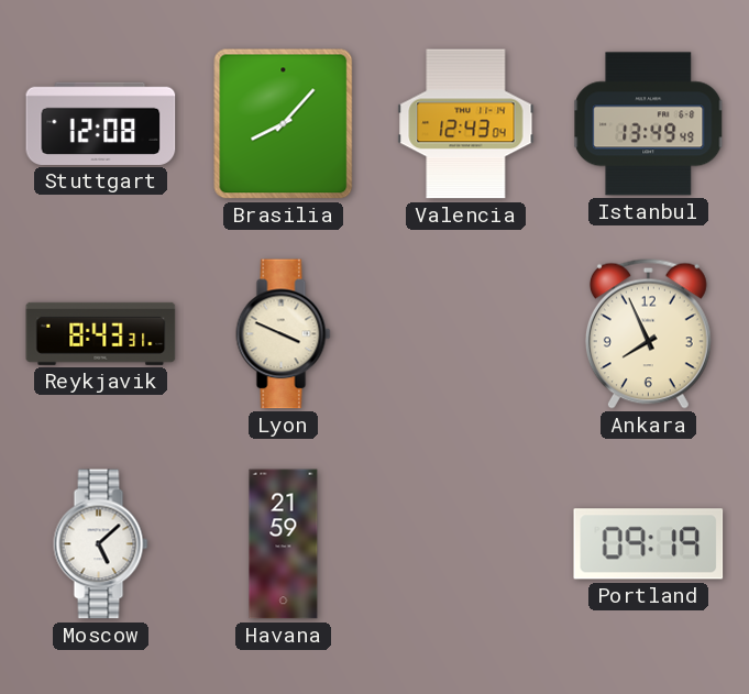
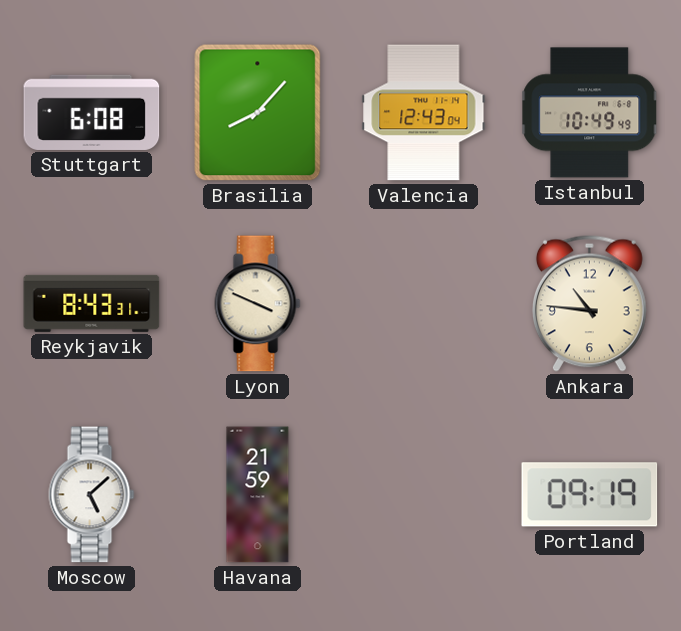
Stuttgart: 12:08 -> 6:08 (92, 112)
Istanbul: 13:49 -> 10:49 (590, 113)
Ankara: 7:56 -> 10:46 (589, 303)
